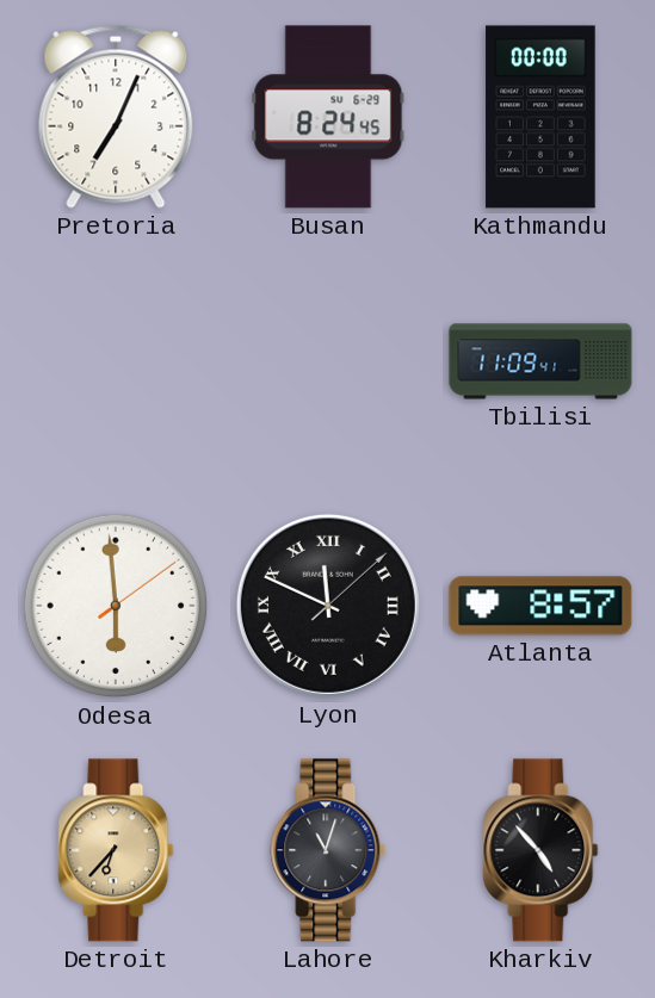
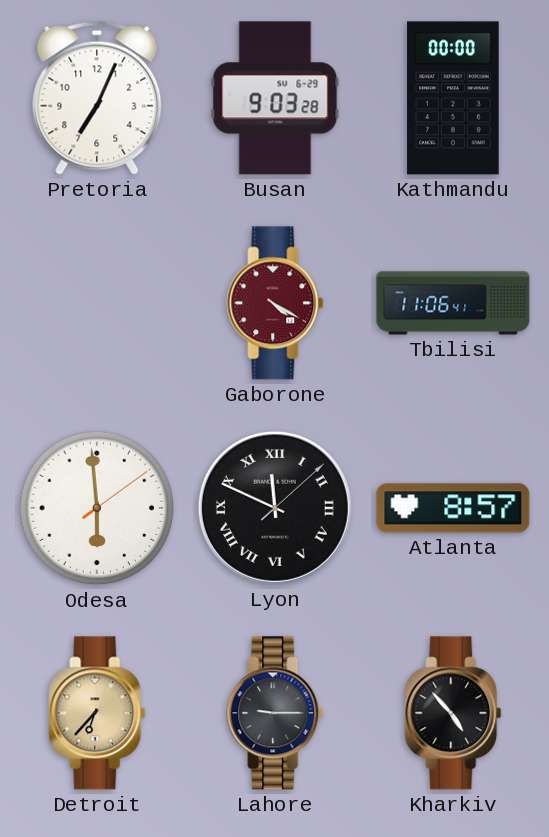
Busan: 8:24 -> 9:03 (275, 98)
Gaborone: none -> 4:20 (275, 303)
Tbilisi: 11:09 -> 11:06 (453, 303)
Lahore: 11:03 -> 9:15 (275, 713)
